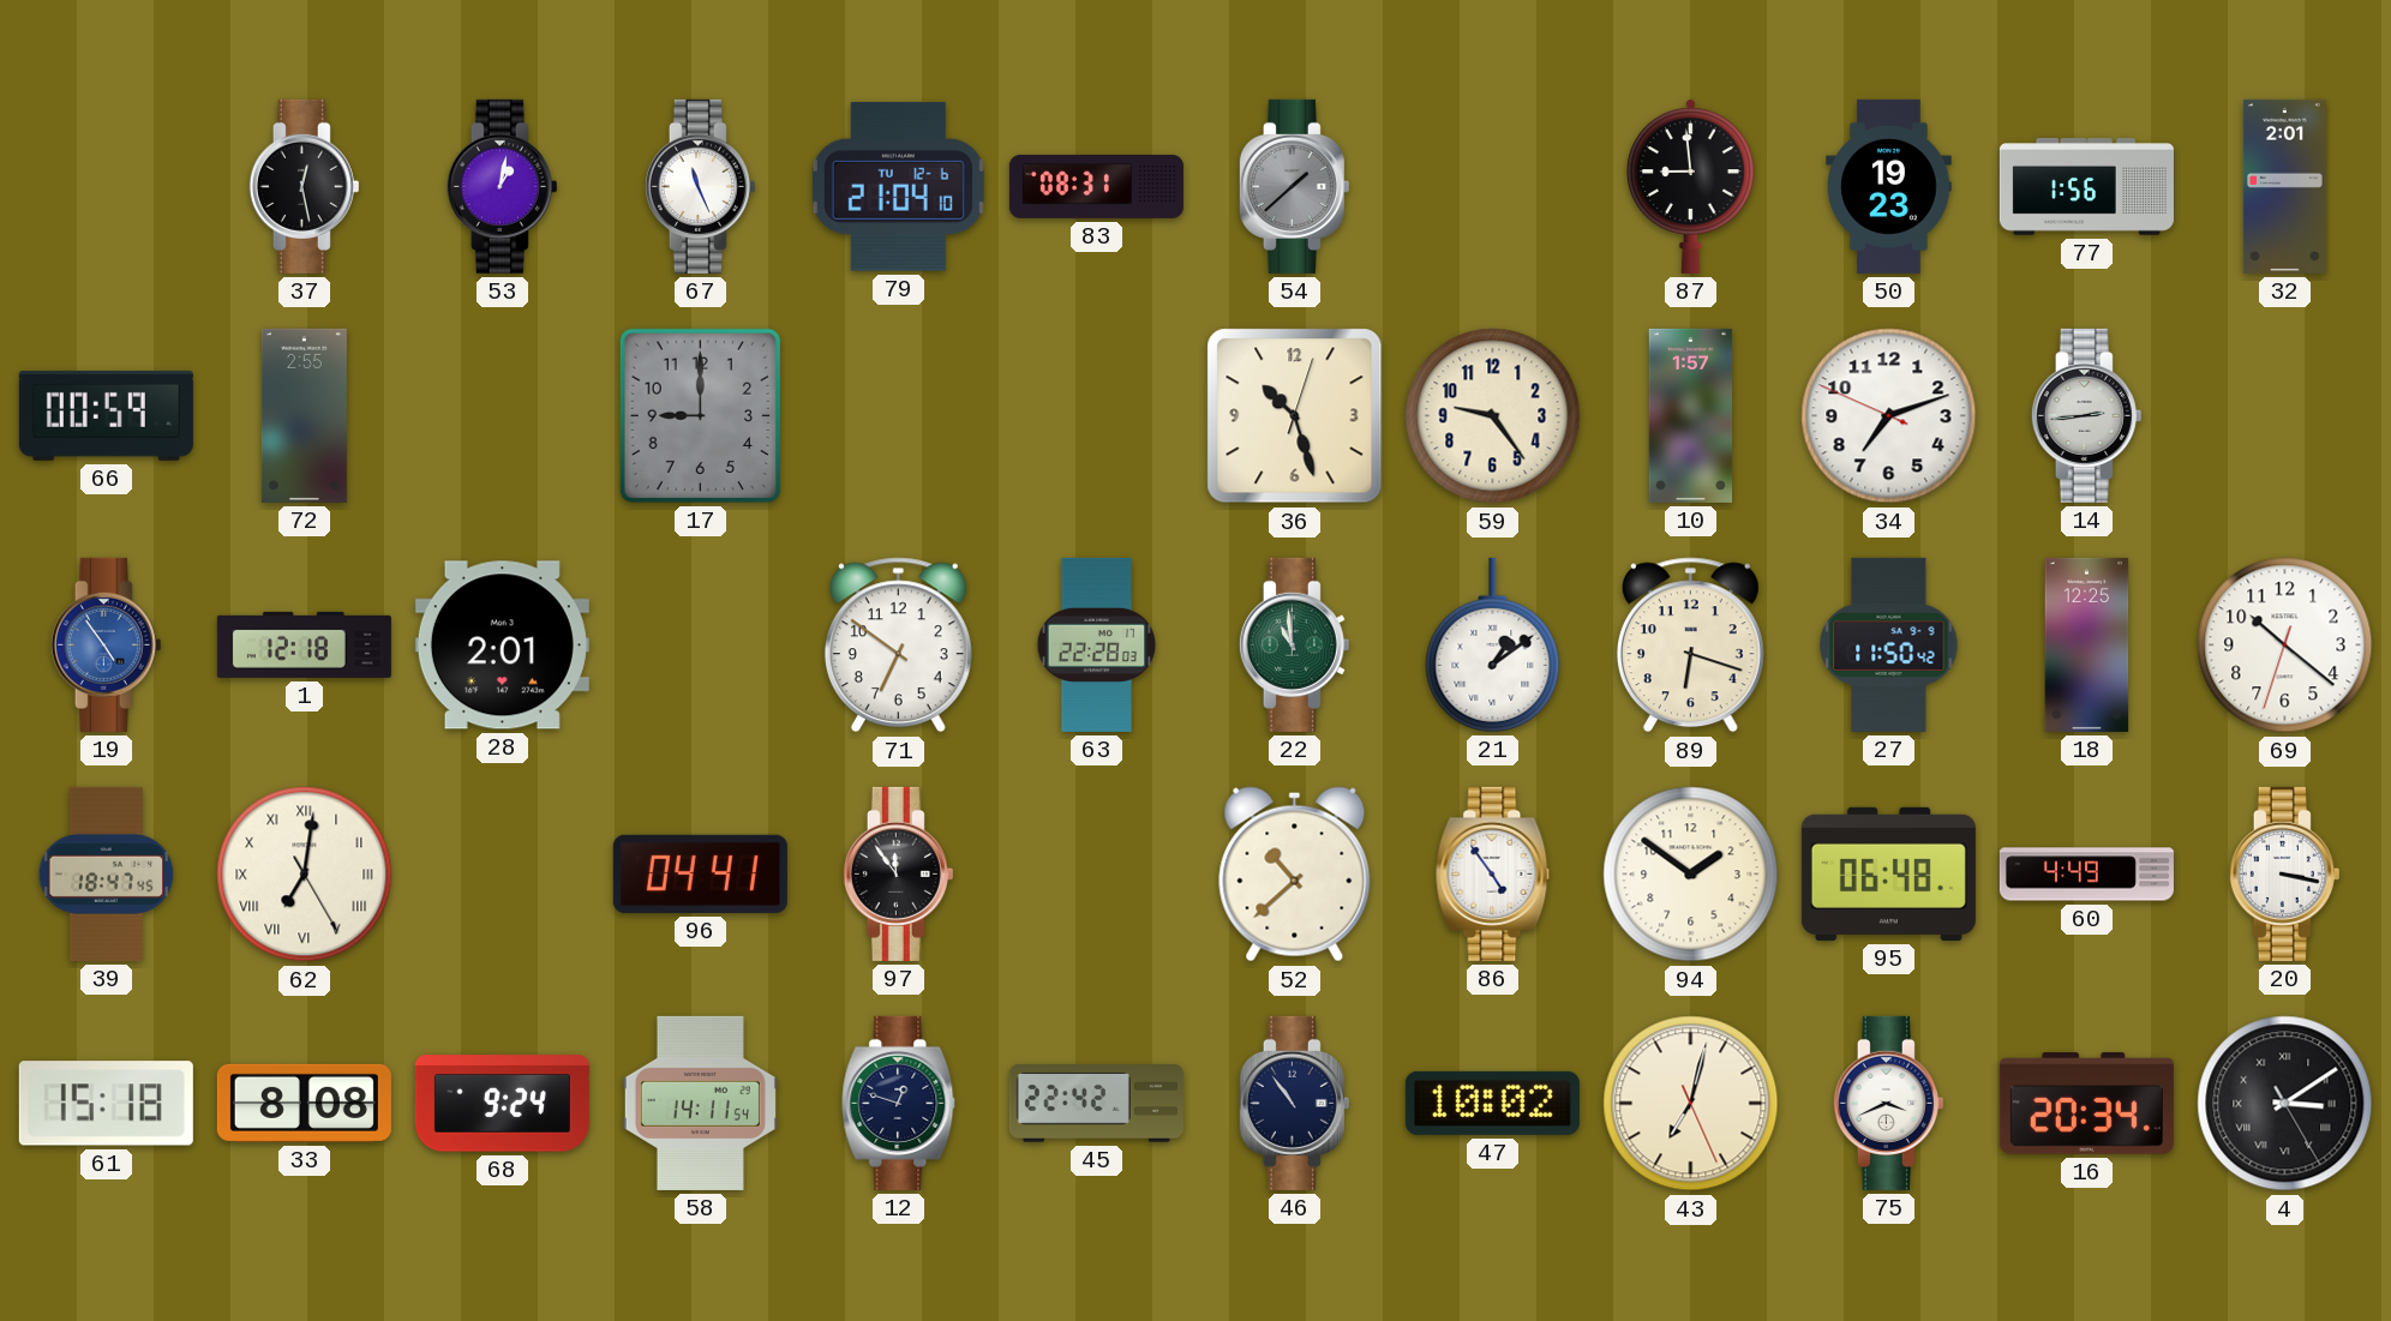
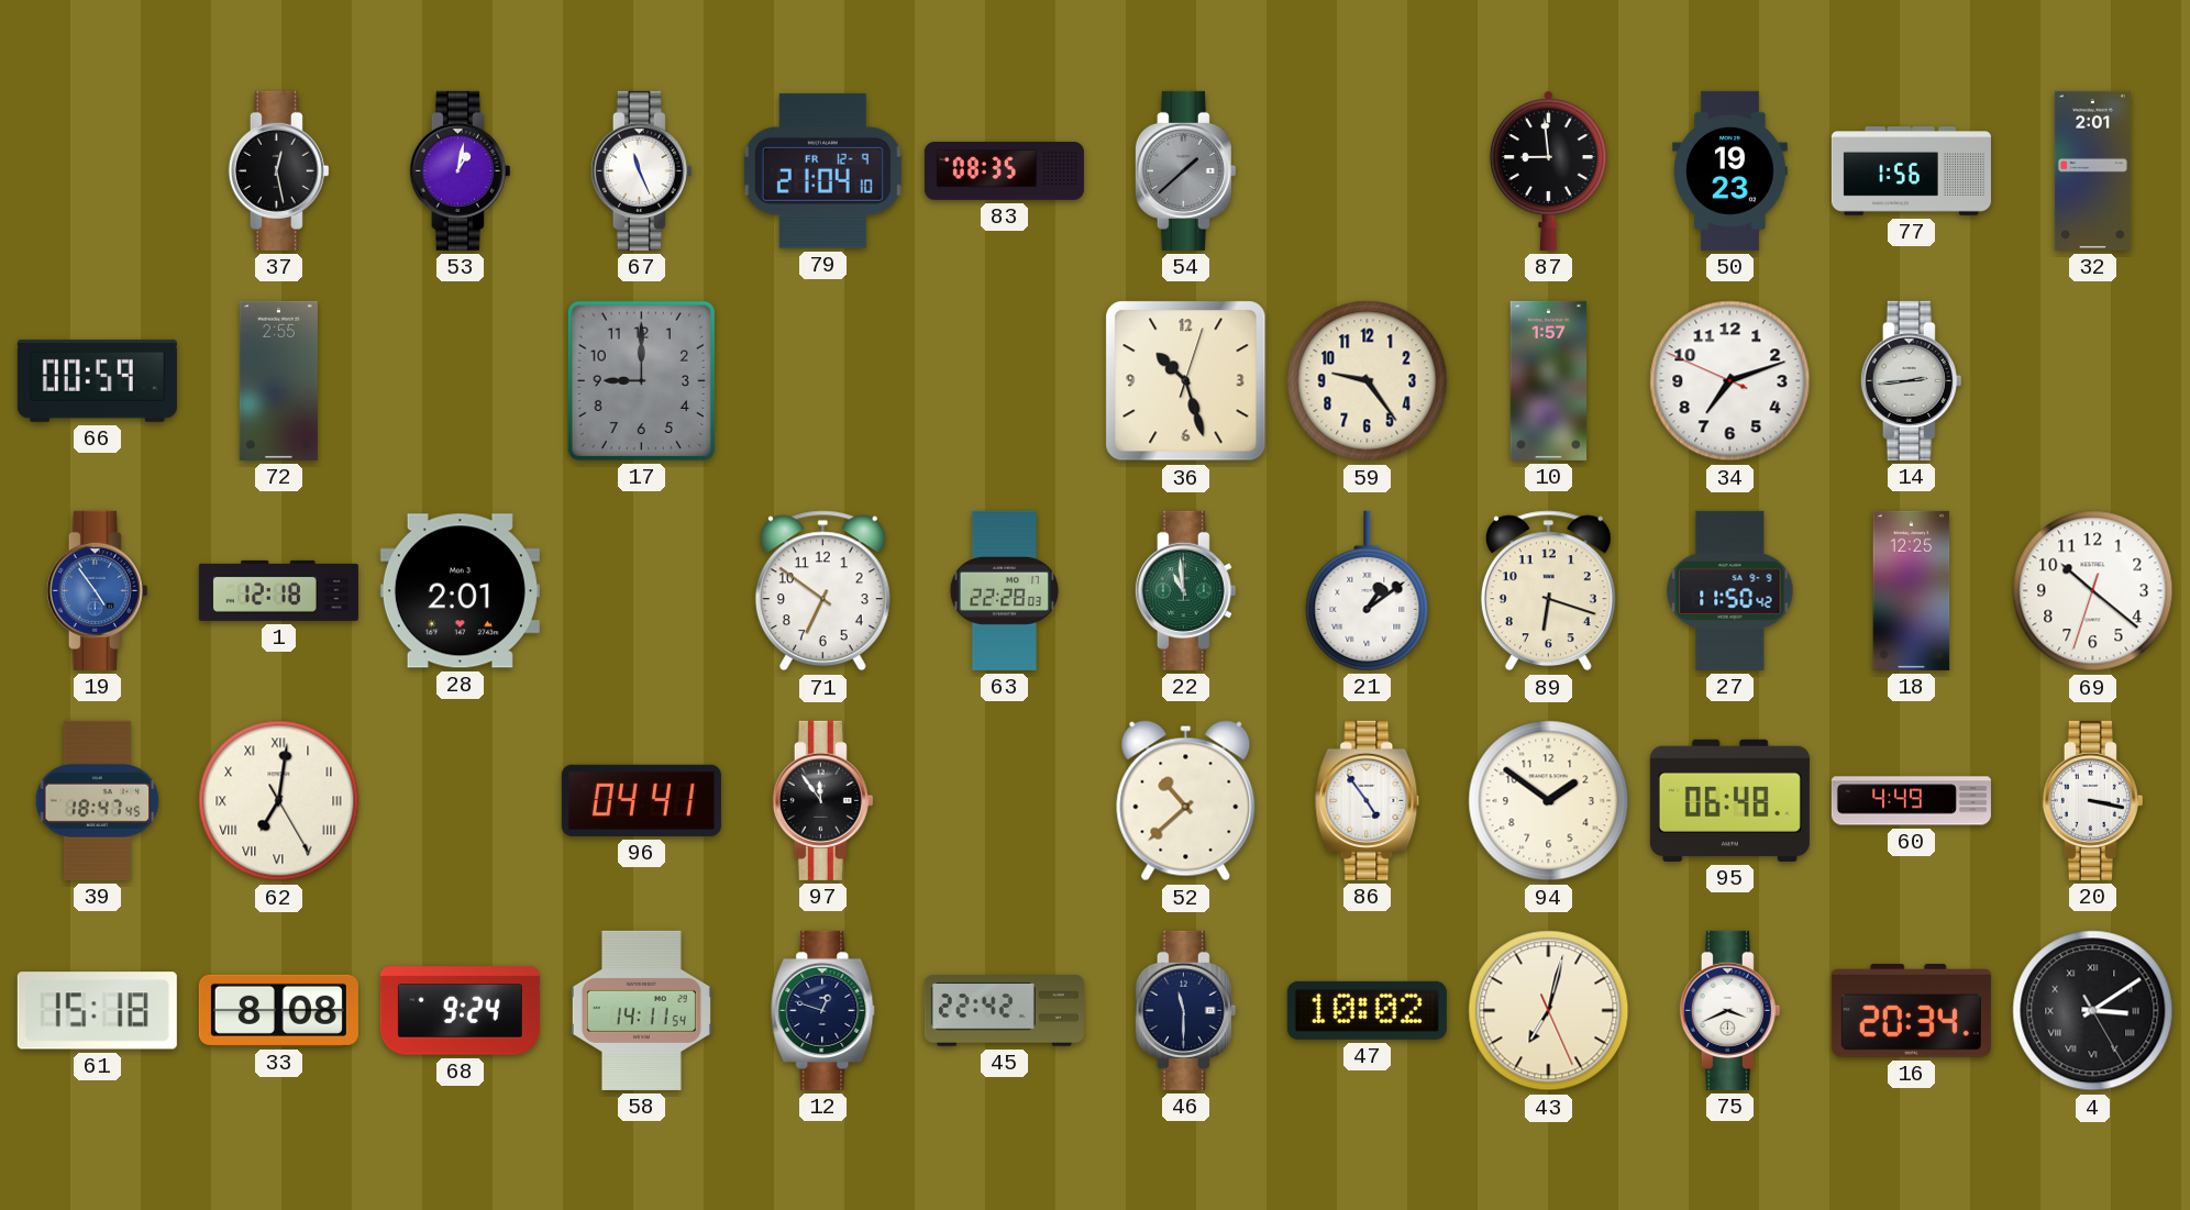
79 date: TU 12-6 -> FR 12-9 (822, 170)
83: 08:31 -> 08:35 (1004, 170)
46: 10:54 -> 11:30 (1185, 1010)
